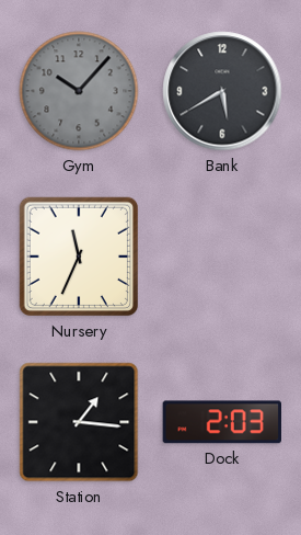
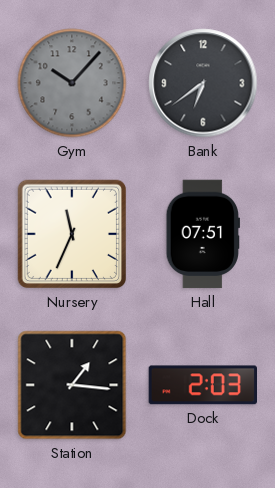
Bank: 5:40 -> 6:39 (203, 83)
Hall: none -> 07:51 (202, 234)
